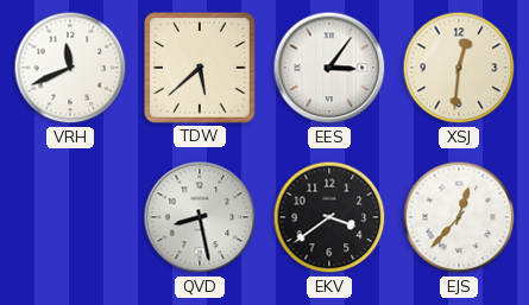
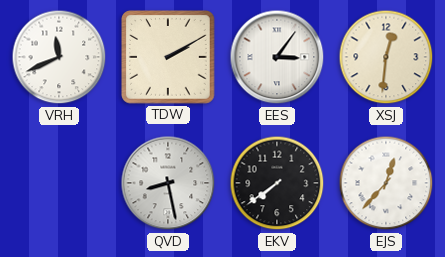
TDW: 5:38 -> 2:10 (169, 58)
EKV: 3:39 -> 7:39 (277, 183)
